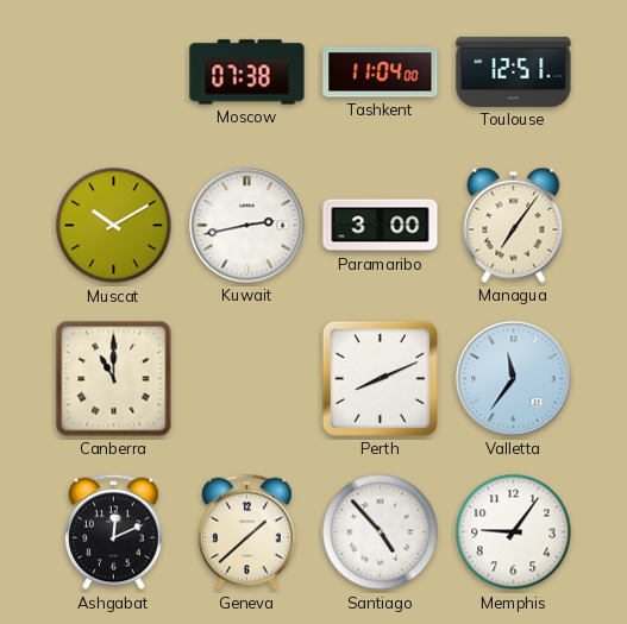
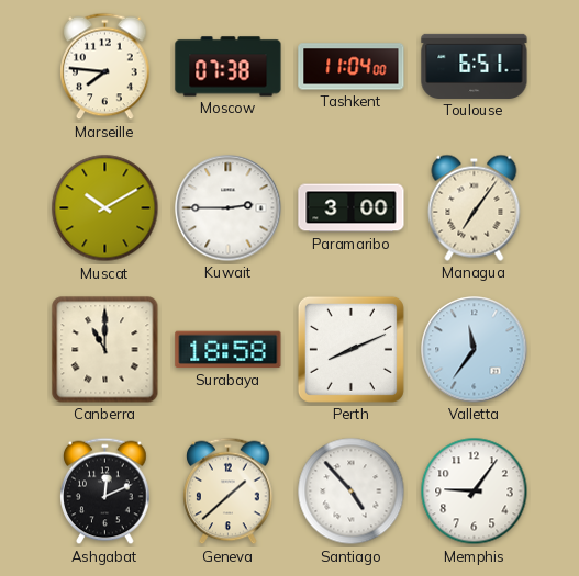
Marseille: none -> 7:46 (105, 67)
Toulouse: 12:51 -> 6:51 (475, 66)
Kuwait: 2:43 -> 2:45 (229, 208)
Surabaya: none -> 18:58 (229, 350)
